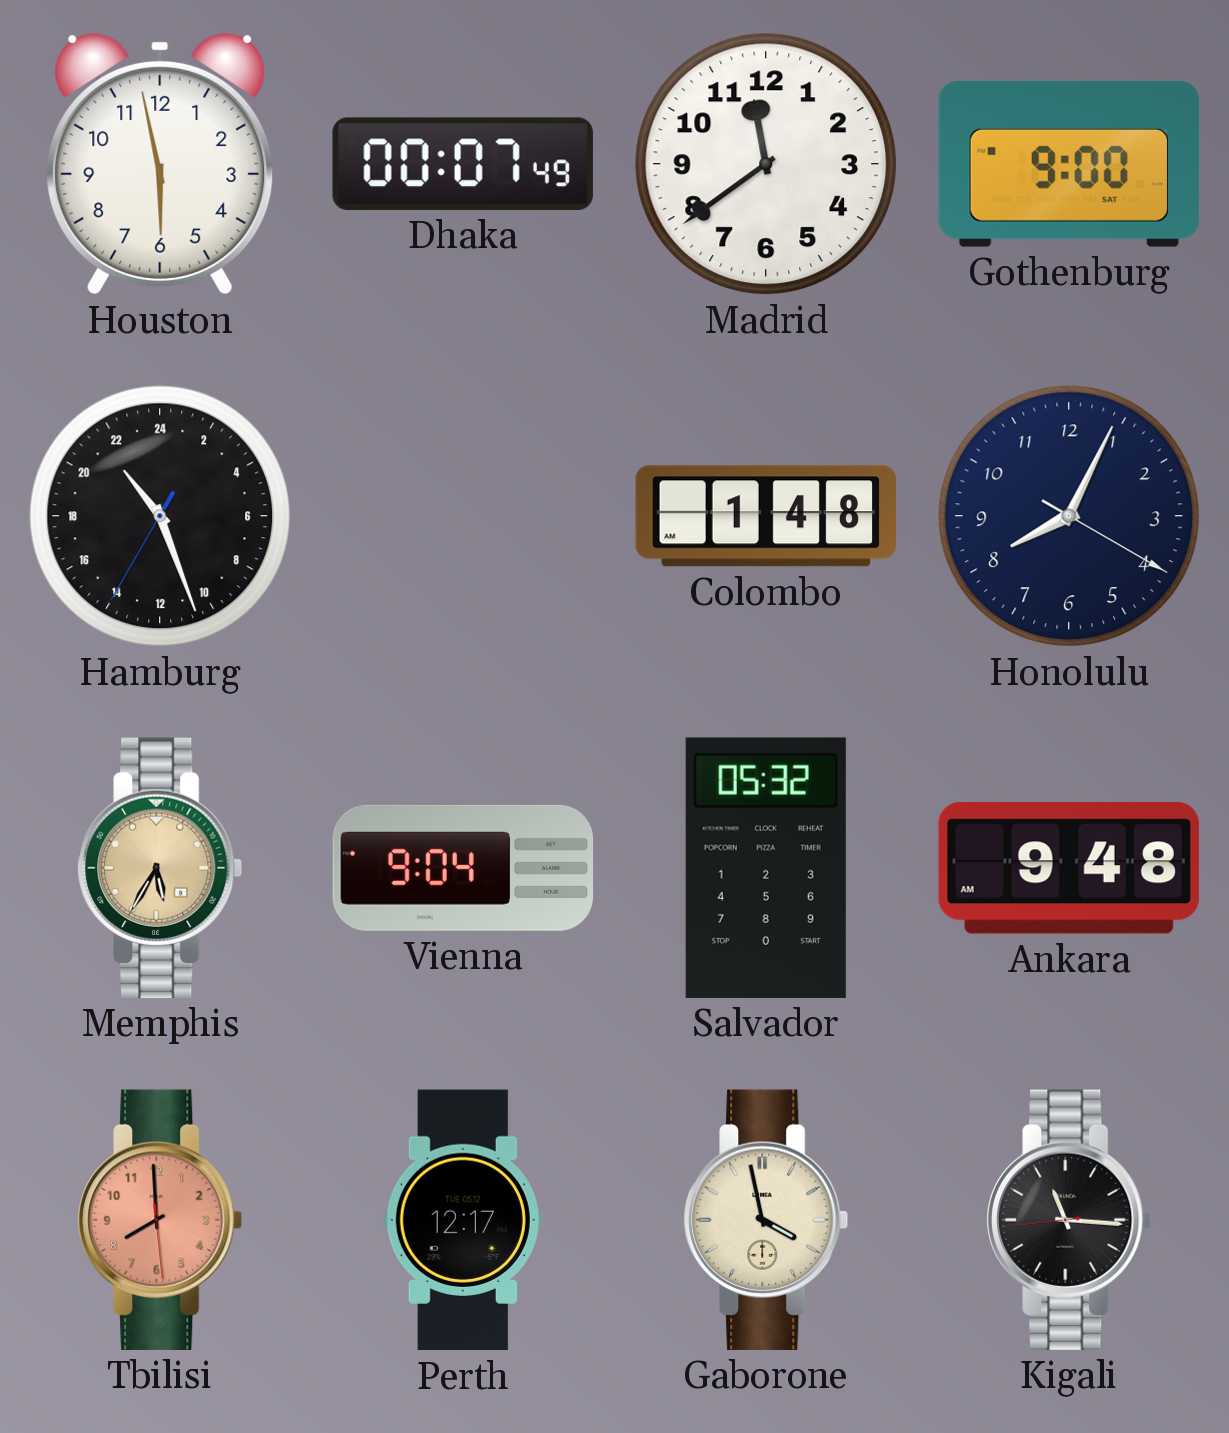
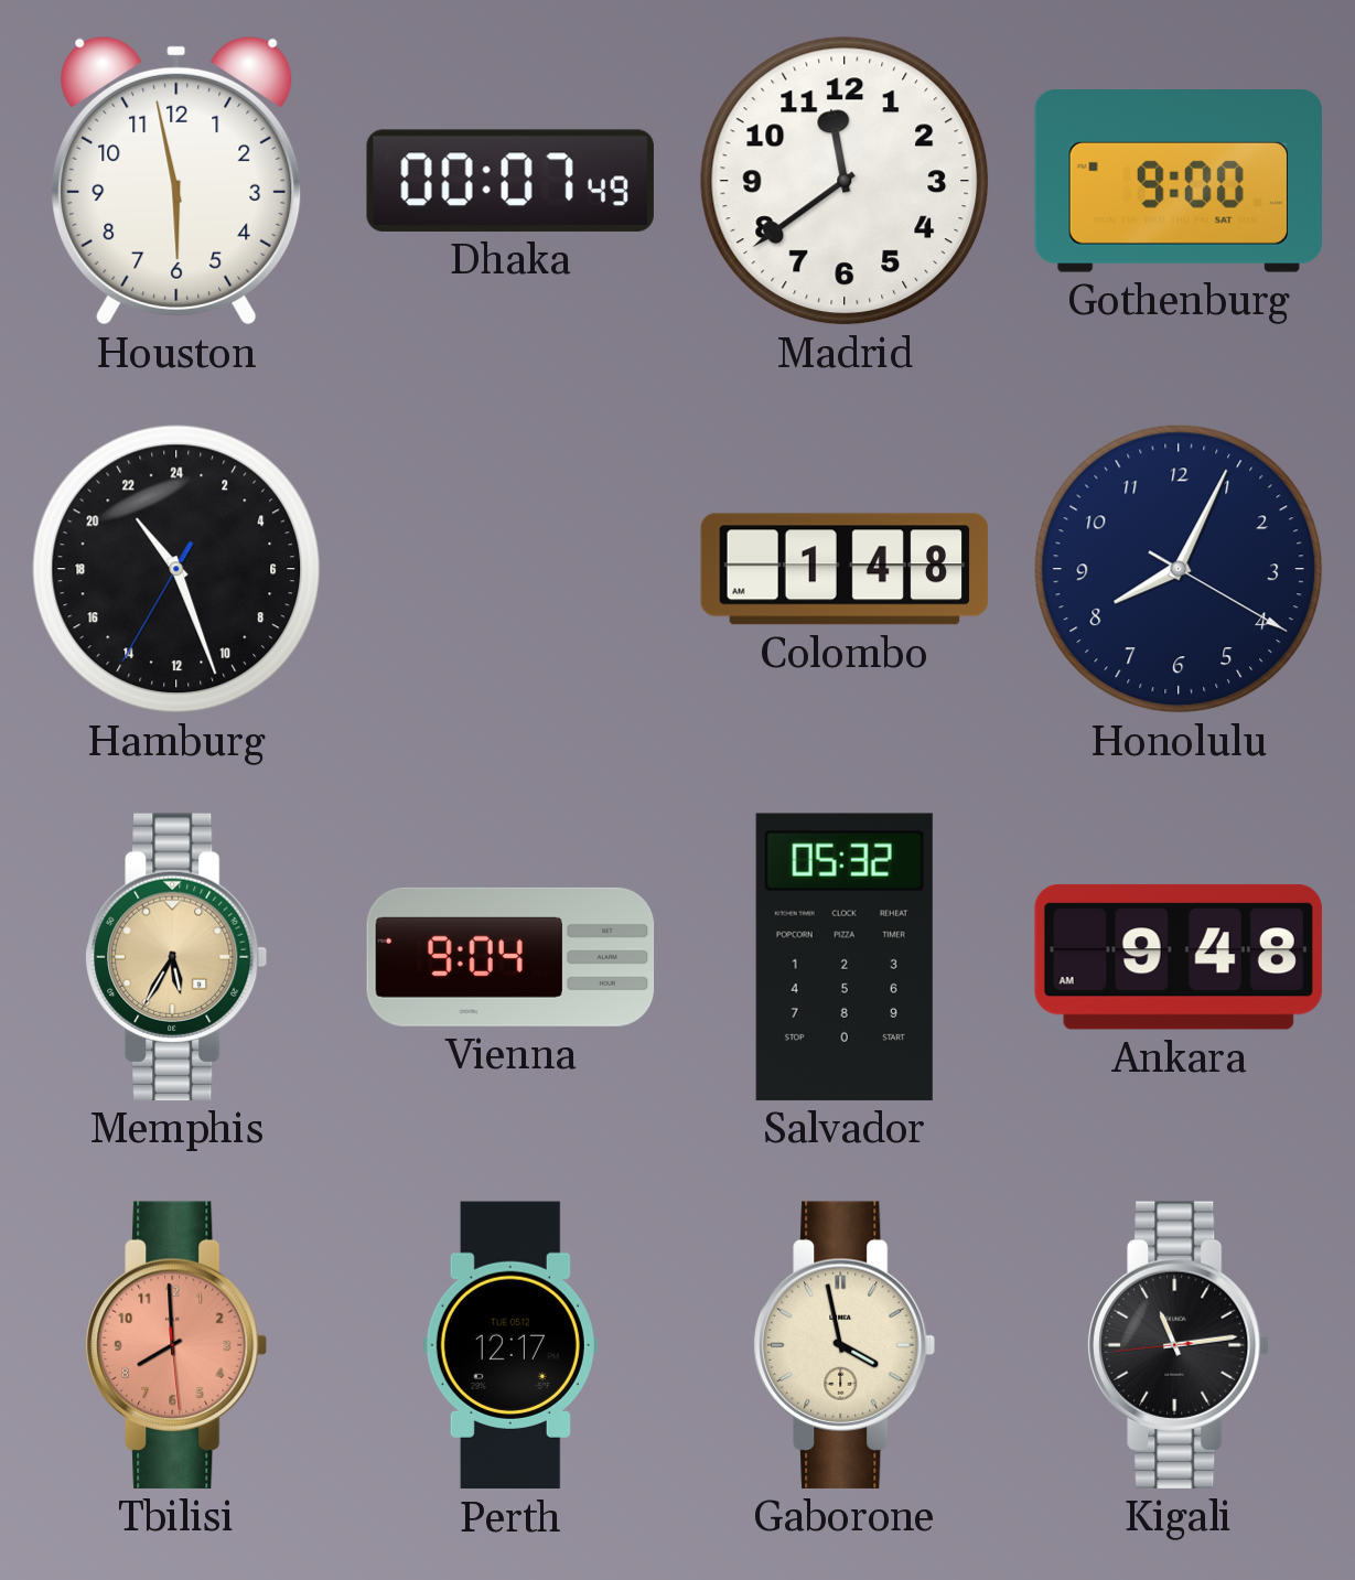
Kigali: 11:15 -> 11:13 (1179, 1345)
